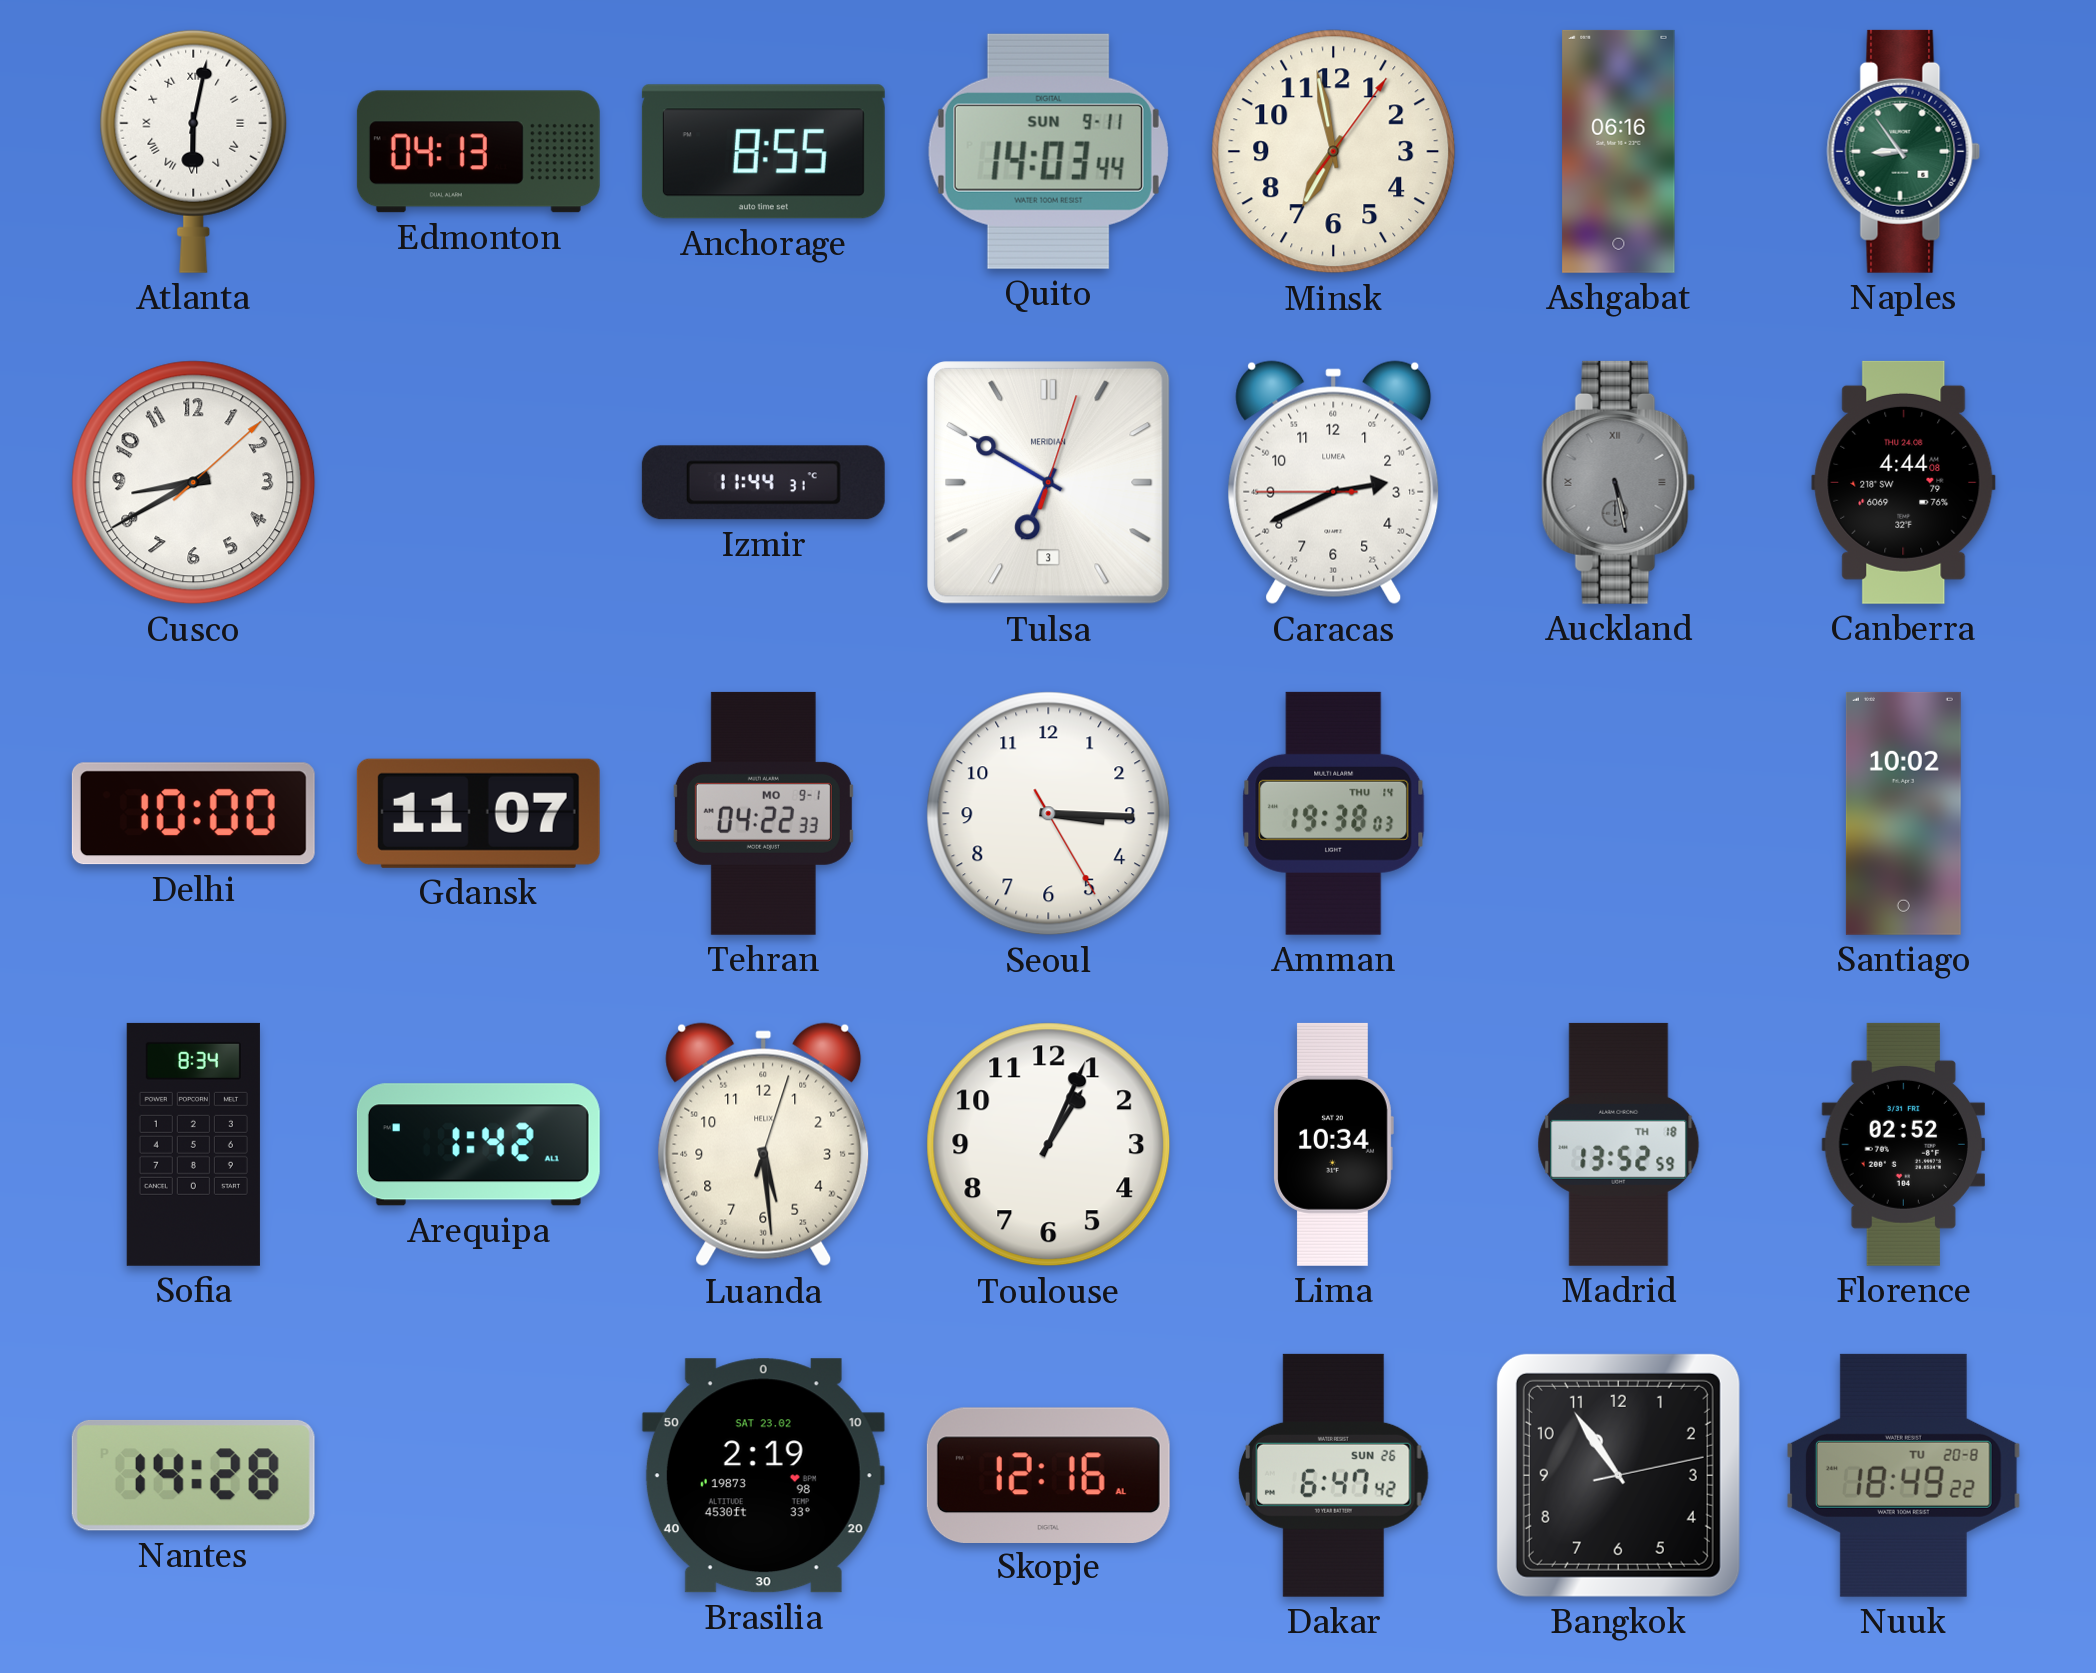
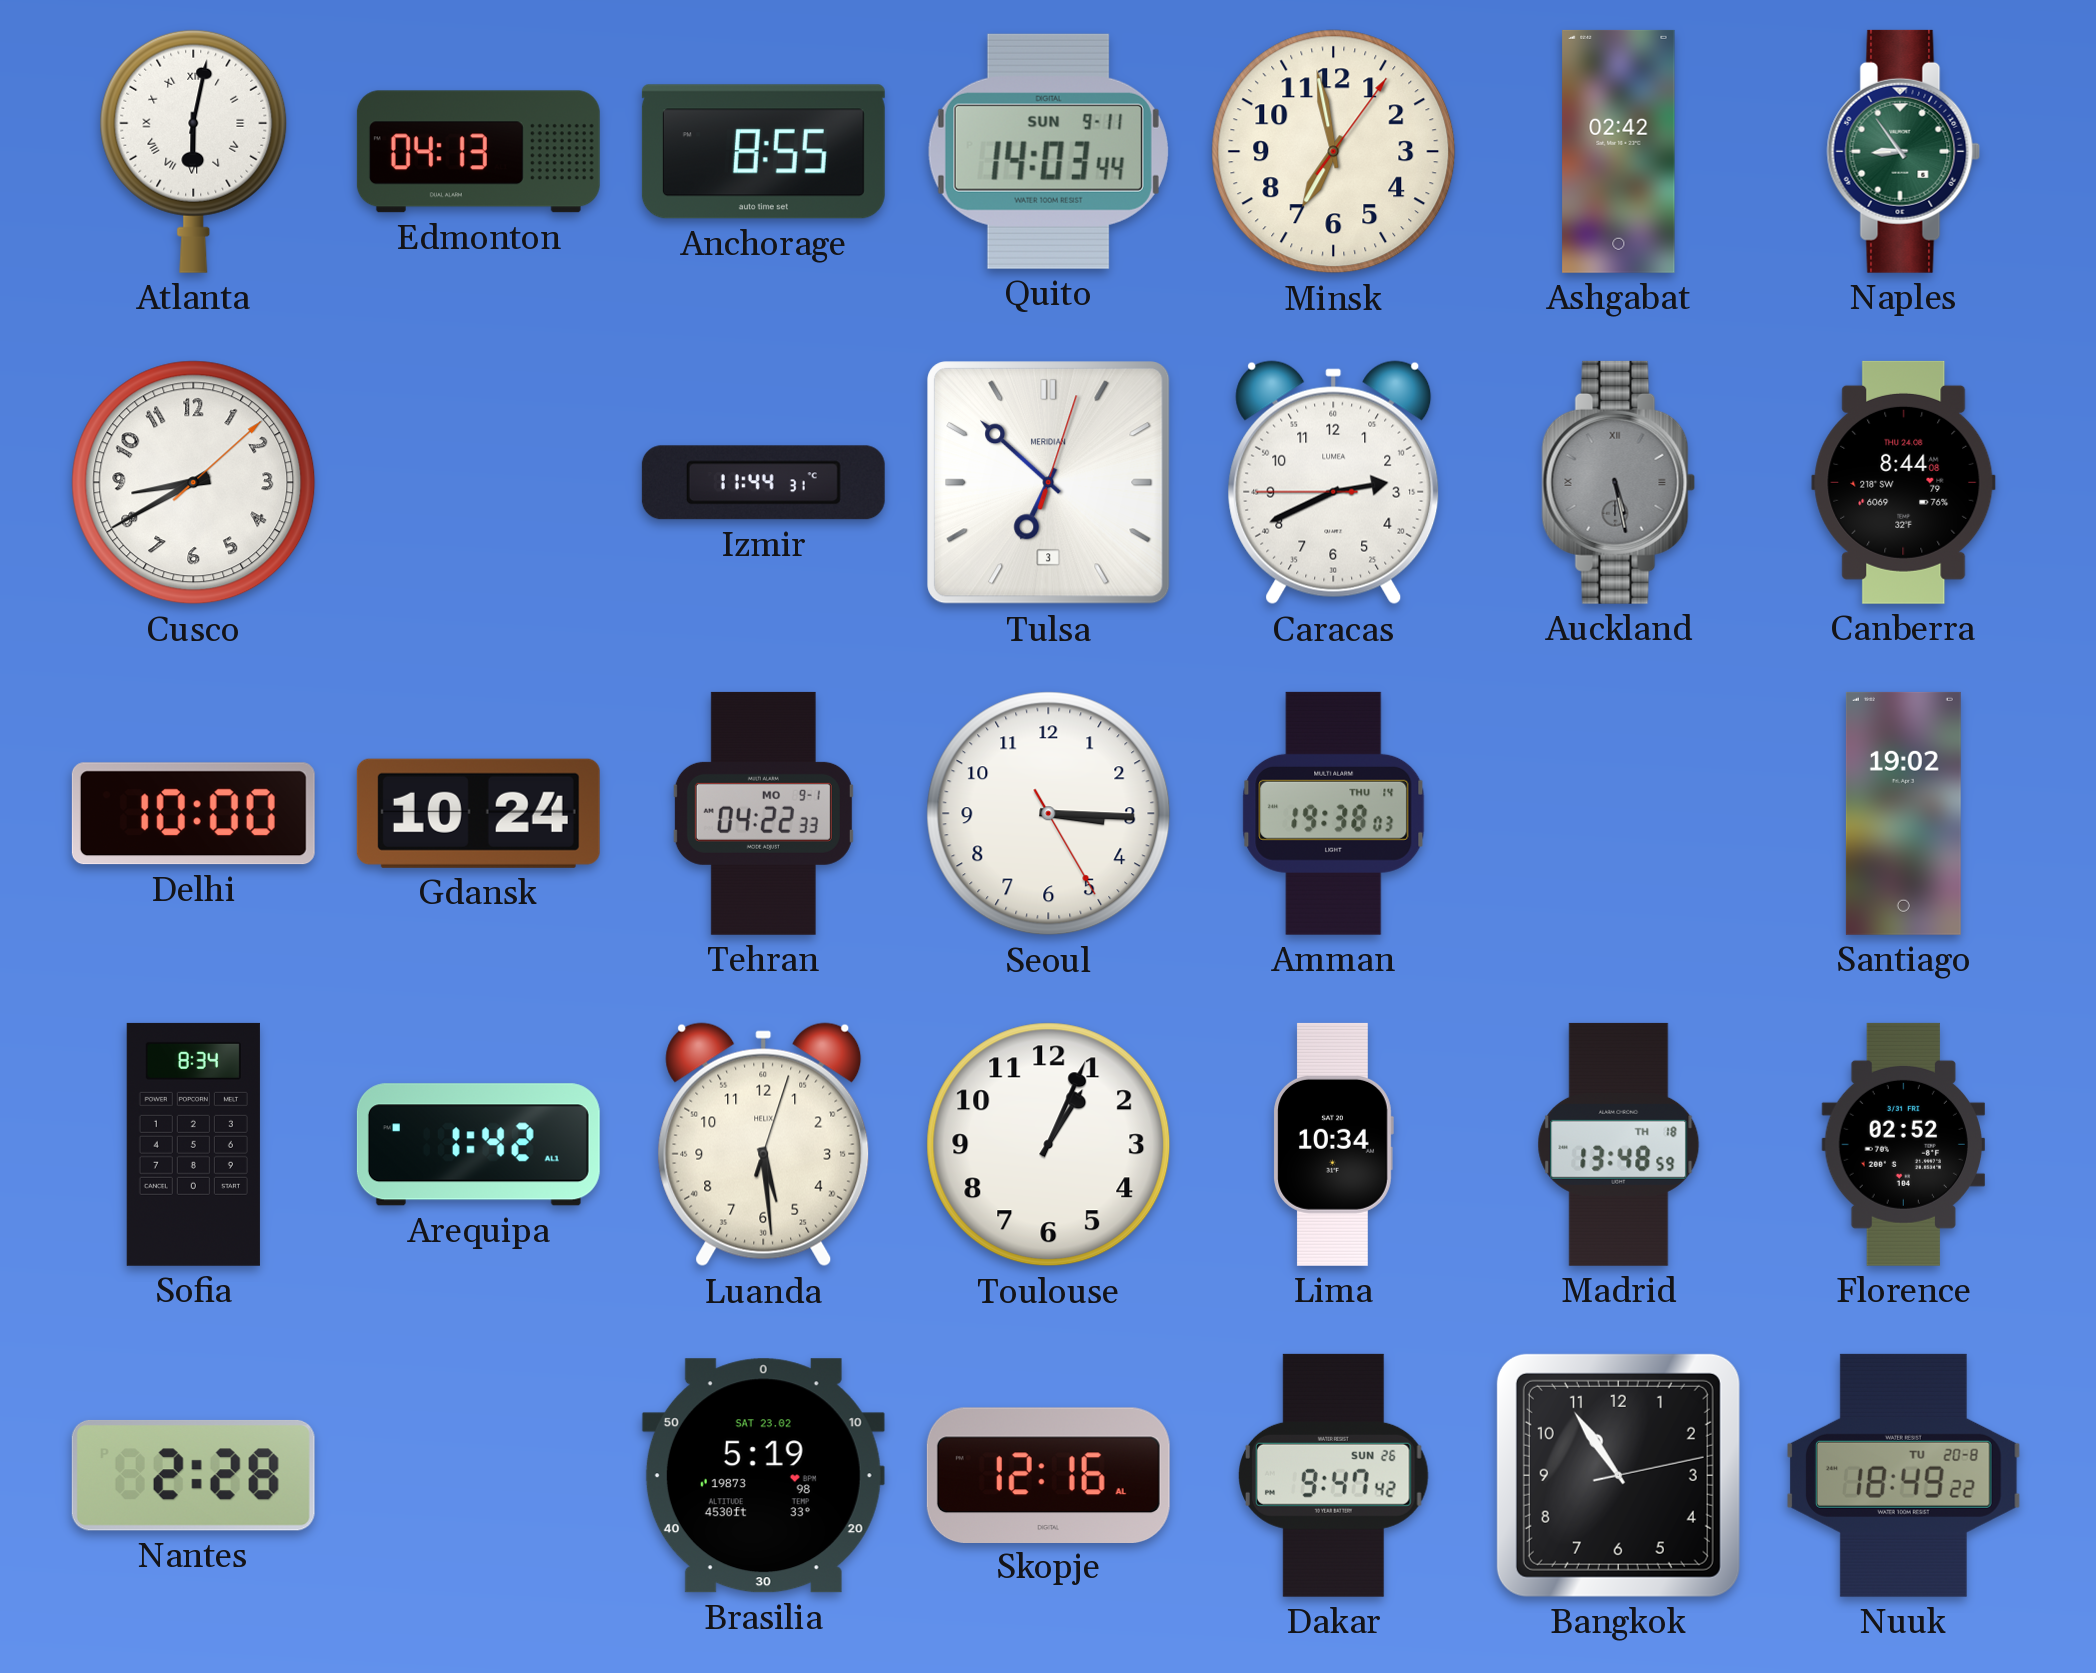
Ashgabat: 06:16 -> 02:42 (1619, 151)
Tulsa: 6:50 -> 6:52 (1049, 483)
Canberra: 4:44 -> 8:44 (1904, 482)
Gdansk: 11:07 -> 10:24 (478, 813)
Santiago: 10:02 -> 19:02 (1903, 813)
Madrid: 13:52 -> 13:48 (1619, 1144)
Nantes: 14:28 -> 2:28 (193, 1475)
Brasilia: 2:19 -> 5:19 (763, 1476)
Dakar: 6:47 -> 9:47 (1334, 1475)
